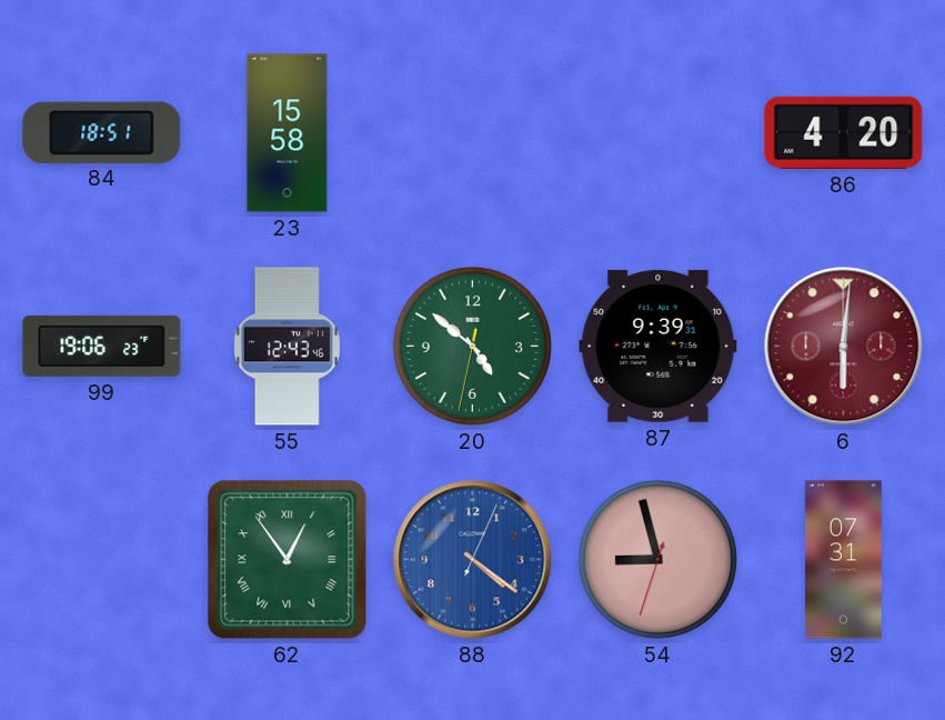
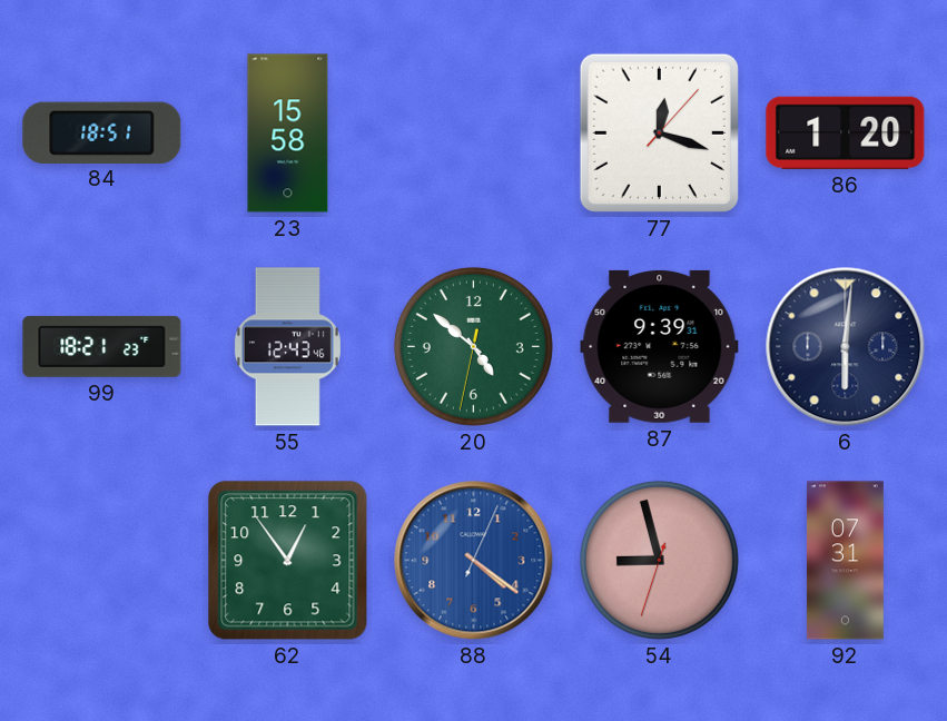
77: none -> 12:18 (659, 132)
86: 4:20 -> 1:20 (846, 132)
99: 19:06 -> 18:21 (102, 346)
6 dial: burgundy -> navy (846, 347)
62 numerals: Roman -> Arabic (288, 561)
